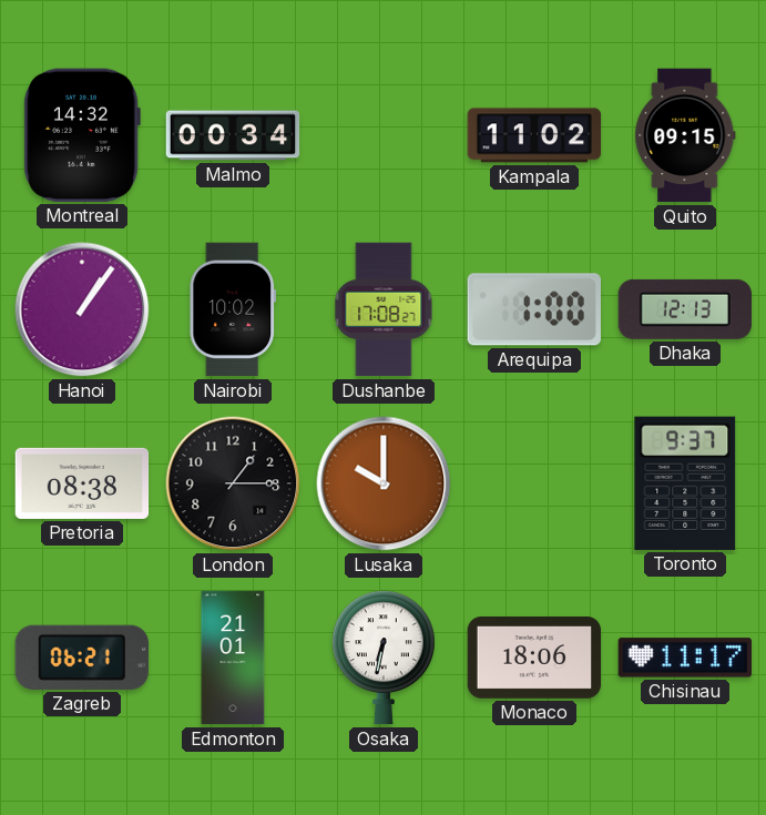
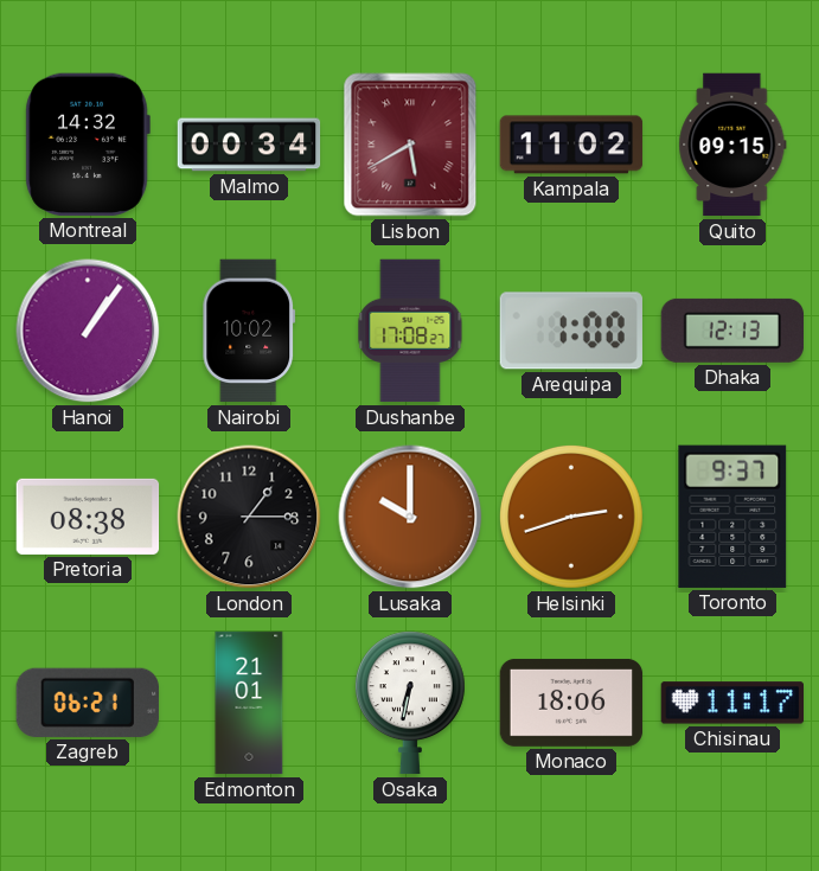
Lisbon: none -> 5:40 (410, 145)
Helsinki: none -> 2:42 (571, 517)
